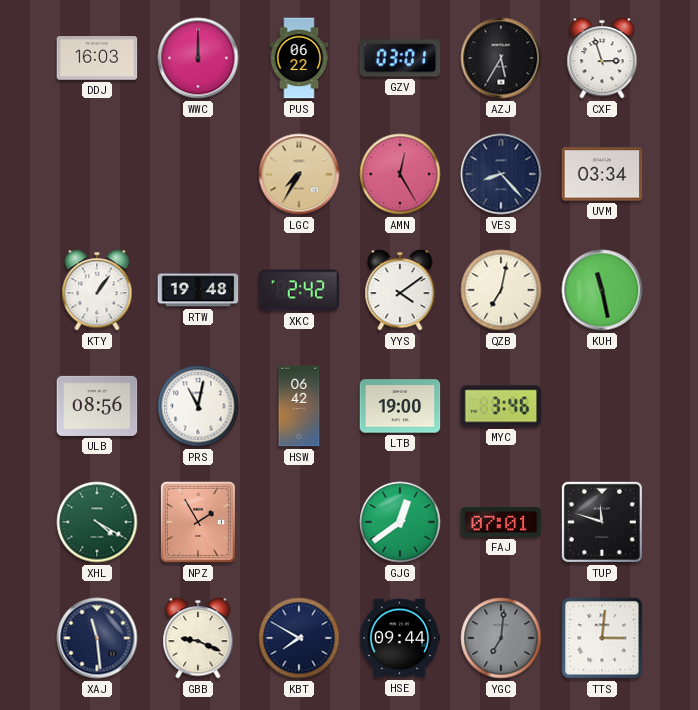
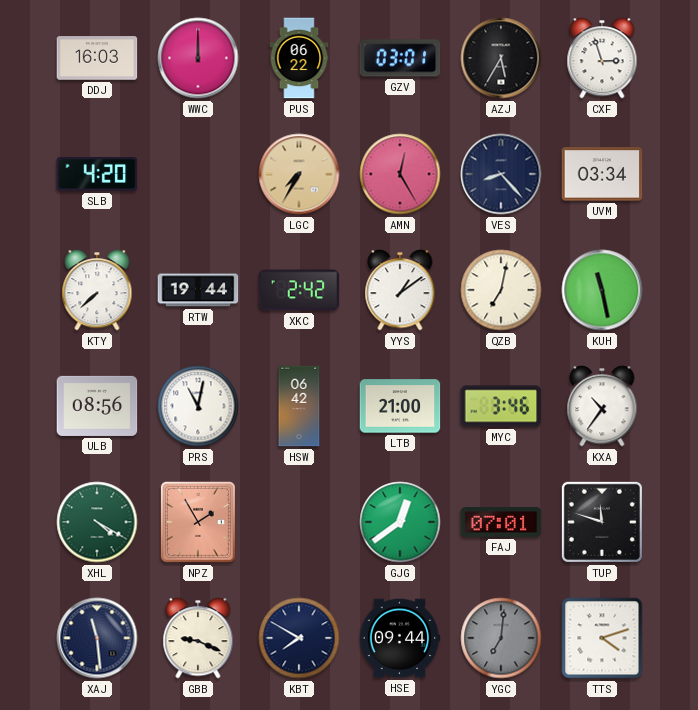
SLB: none -> 4:20 (97, 174)
KTY: 1:06 -> 7:38 (97, 290)
RTW: 19:48 -> 19:44 (198, 290)
YYS: 4:09 -> 1:09 (400, 290)
LTB: 19:00 -> 21:00 (400, 406)
KXA: none -> 10:36 (602, 406)
TTS: 3:01 -> 4:12 (602, 638)
